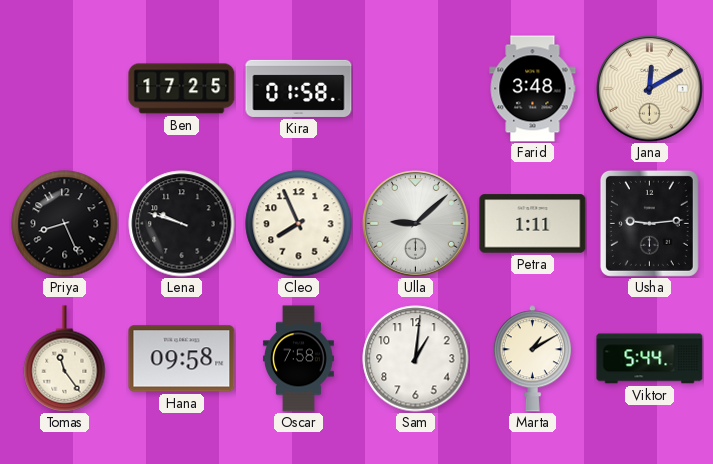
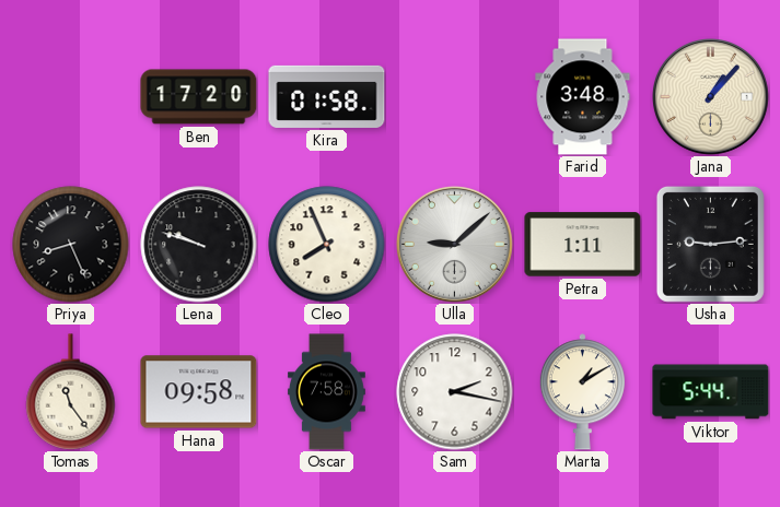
Ben: 17:25 -> 17:20 (199, 97)
Jana: 12:10 -> 1:07 (710, 96)
Sam: 1:01 -> 2:17 (455, 392)
